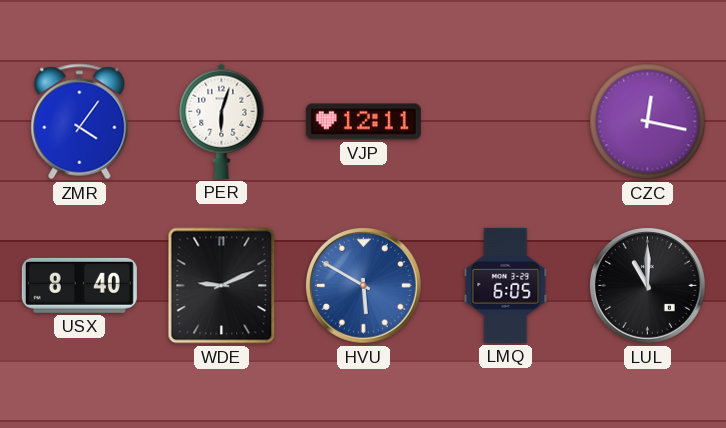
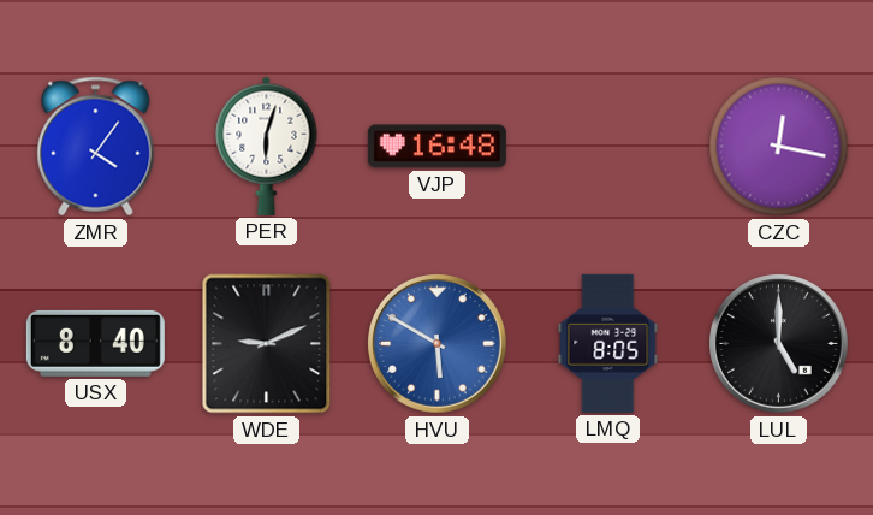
VJP: 12:11 -> 16:48 (437, 147)
LMQ: 6:05 -> 8:05 (608, 343)
LUL: 11:00 -> 5:00 (779, 344)
